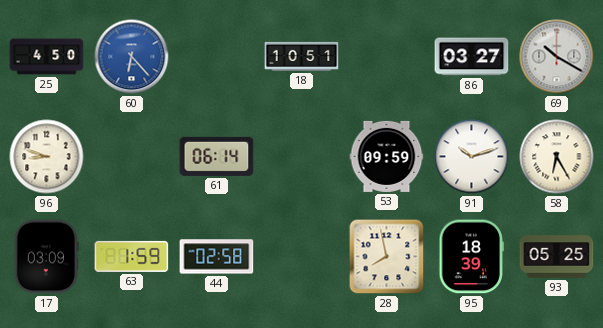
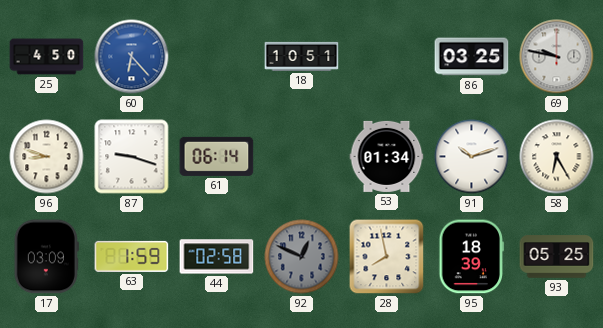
86: 03:27 -> 03:25 (472, 57)
69: 10:20 -> 9:47 (557, 57)
87: none -> 9:18 (132, 157)
53: 09:59 -> 01:34 (387, 156)
92: none -> 12:49 (302, 257)
